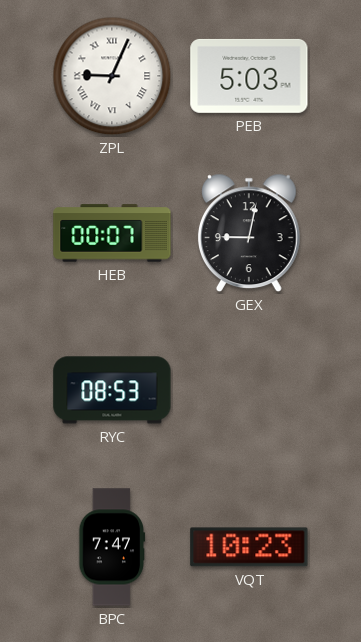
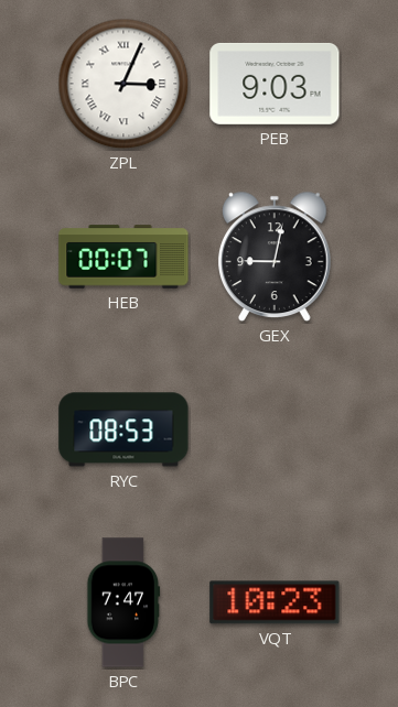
ZPL: 9:04 -> 3:04 (123, 84)
PEB: 5:03 -> 9:03 (275, 84)
